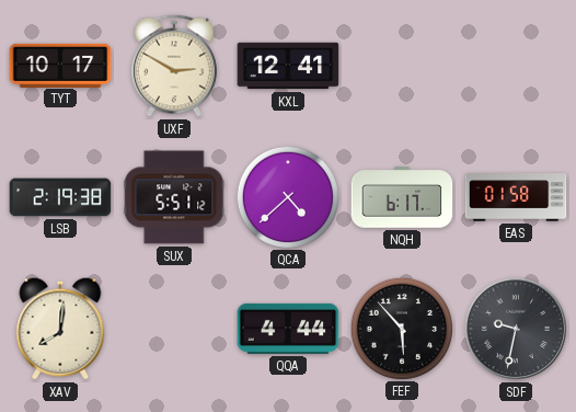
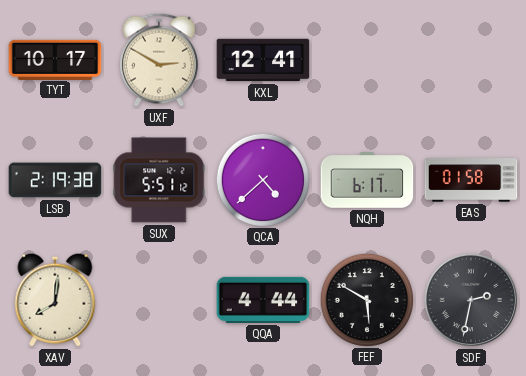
FEF: 5:53 -> 5:50 (366, 299)
SDF: 9:32 -> 2:32 (471, 300)
